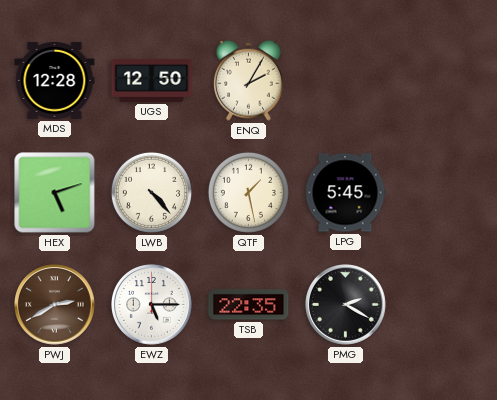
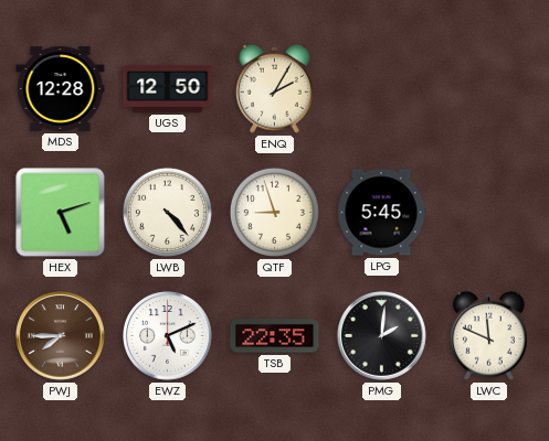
QTF: 1:28 -> 8:57 (274, 212)
PWJ: 2:40 -> 7:45 (61, 336)
EWZ: 5:15 -> 5:11 (168, 336)
PMG: 2:20 -> 2:01 (382, 336)
LWC: none -> 11:49 (488, 335)
